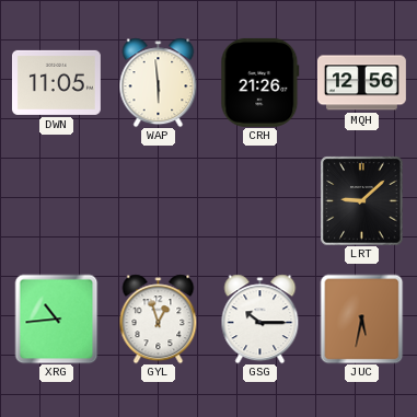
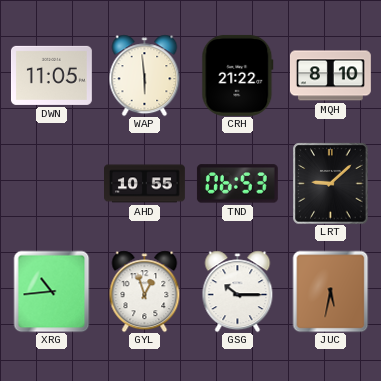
CRH: 21:26 -> 21:22 (238, 75)
MQH: 12:56 -> 8:10 (330, 76)
AHD: none -> 10:55 (145, 184)
TND: none -> 06:53 (237, 184)
